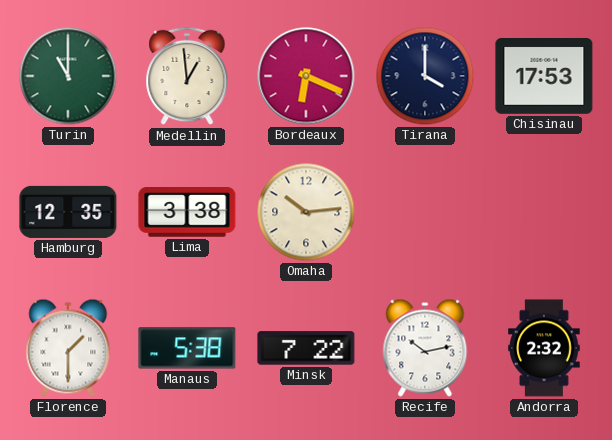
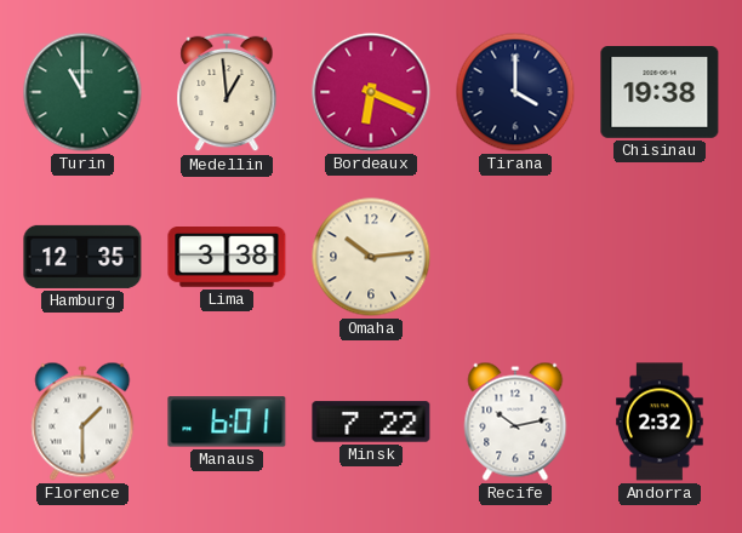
Chisinau: 17:53 -> 19:38 (660, 93)
Manaus: 5:38 -> 6:01 (227, 422)
